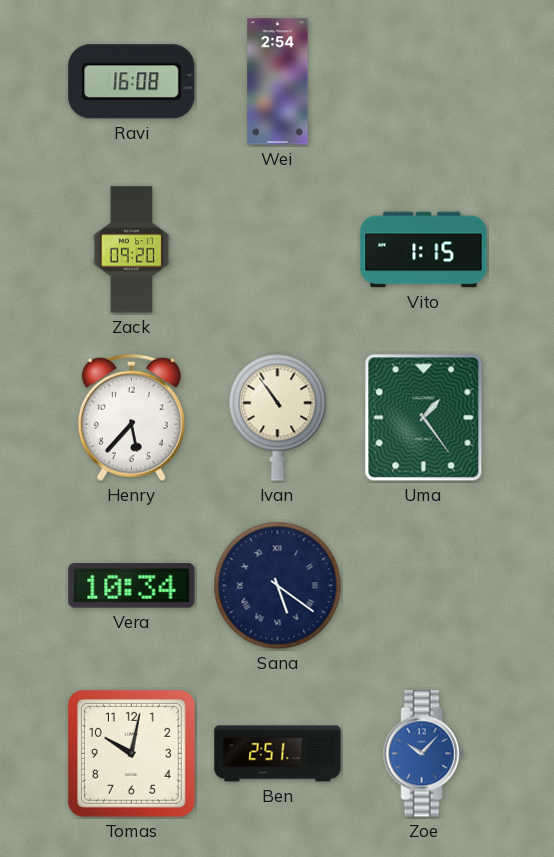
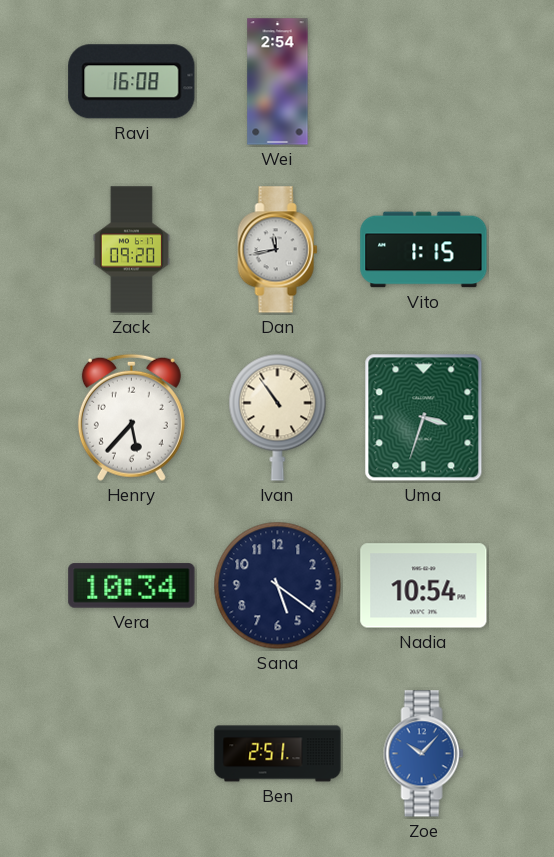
Dan: none -> 11:43 (278, 250)
Uma: 1:24 -> 3:33 (424, 418)
Sana numerals: Roman -> Arabic (278, 586)
Nadia: none -> 10:54 (424, 586)
Tomas: 10:02 -> none (131, 753)
